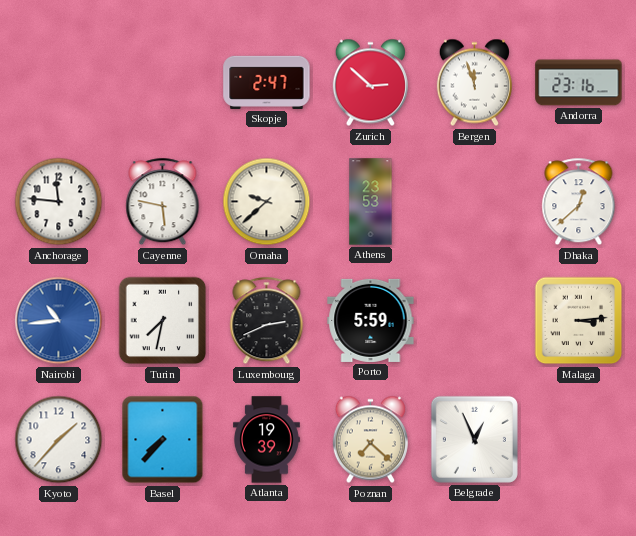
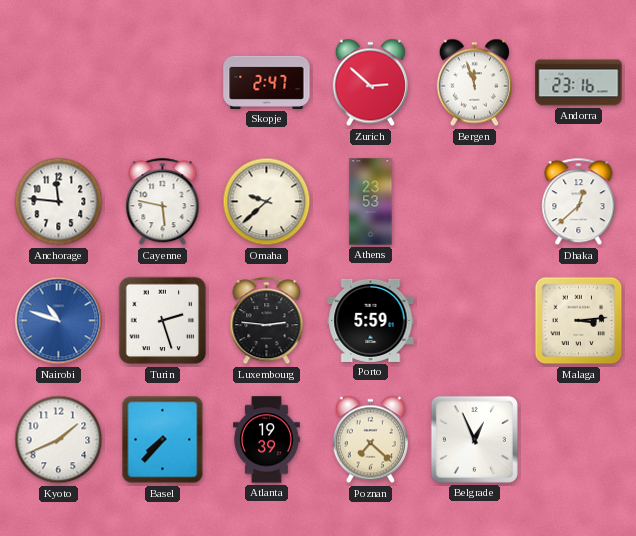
Nairobi: 10:44 -> 10:48 (59, 321)
Turin: 7:32 -> 2:27 (163, 321)
Luxembourg: 2:41 -> 2:46 (267, 321)
Kyoto: 1:37 -> 1:41 (59, 440)
